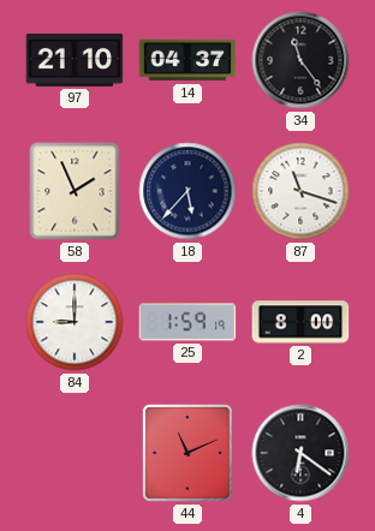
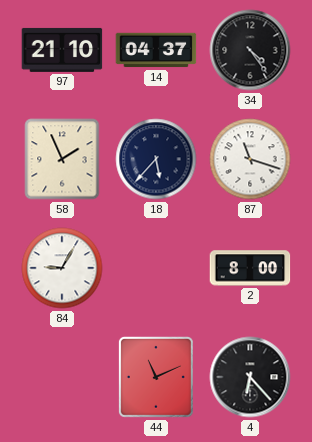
34: 11:24 -> 4:24 (250, 50)
84: 9:00 -> 9:05 (62, 268)
25: 1:59 -> none (187, 322)
4: 6:21 -> 6:23 (250, 377)
